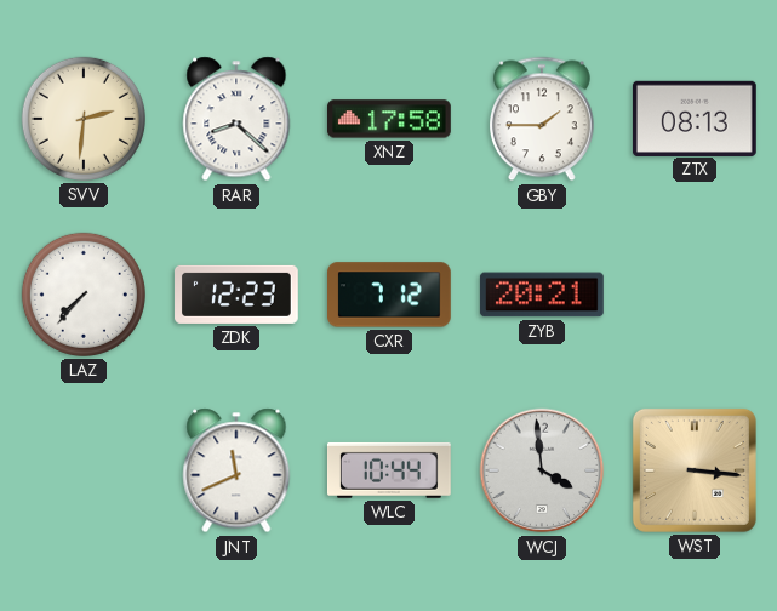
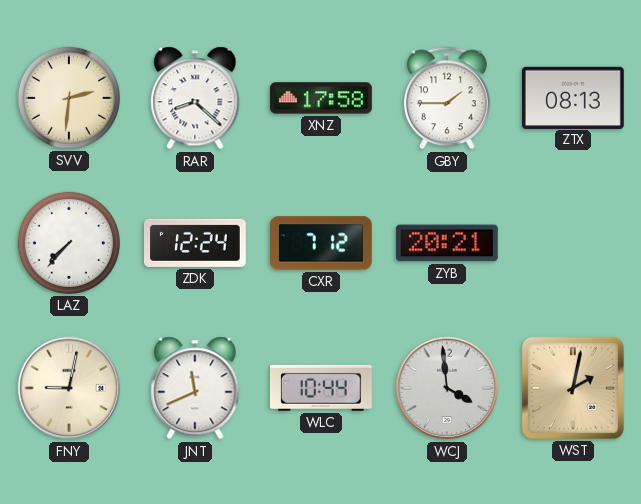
ZDK: 12:23 -> 12:24 (196, 243)
FNY: none -> 9:02 (69, 388)
WST: 3:16 -> 2:02 (573, 388)
